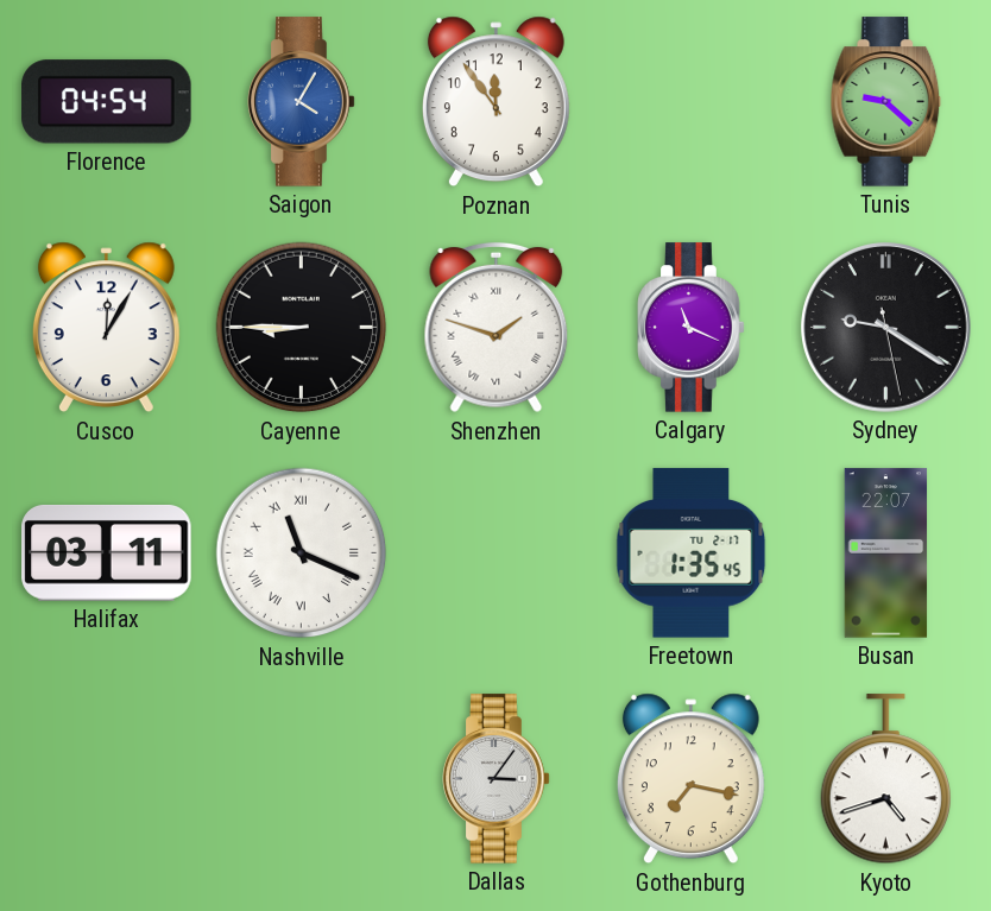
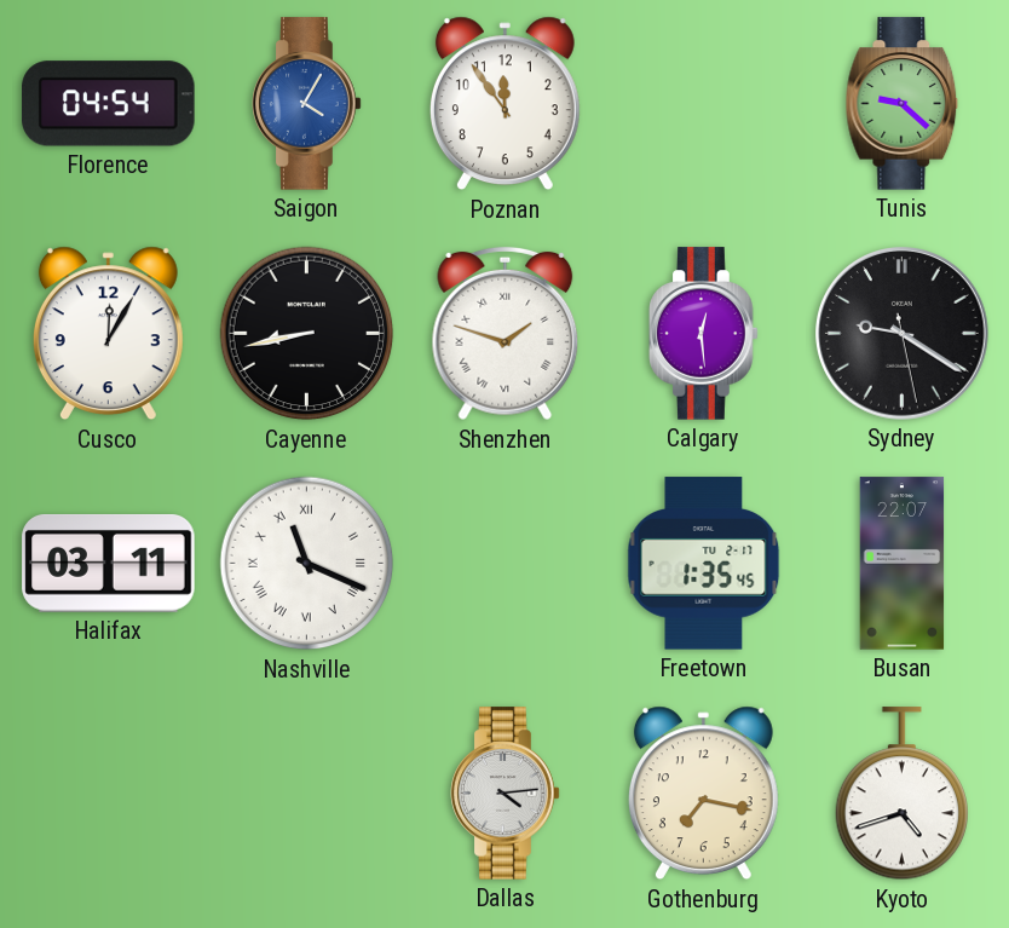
Cayenne: 8:45 -> 8:43 (307, 334)
Calgary: 11:19 -> 12:29 (704, 334)
Dallas: 3:06 -> 4:14 (506, 794)
